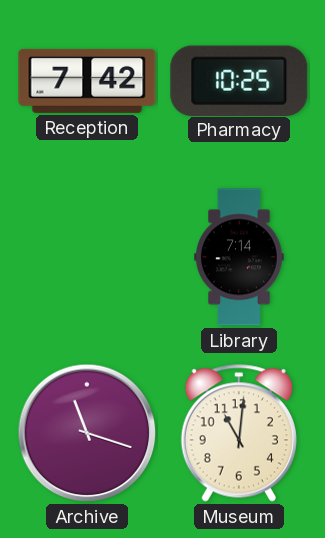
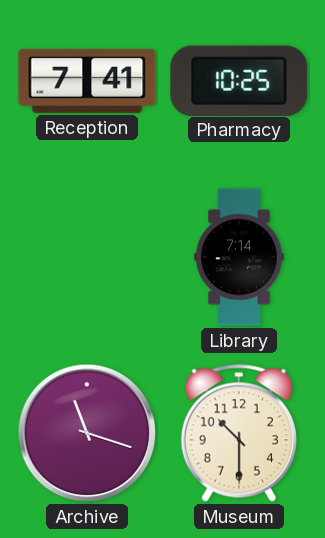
Reception: 7:42 -> 7:41 (87, 81)
Museum: 11:01 -> 10:30 (239, 433)
